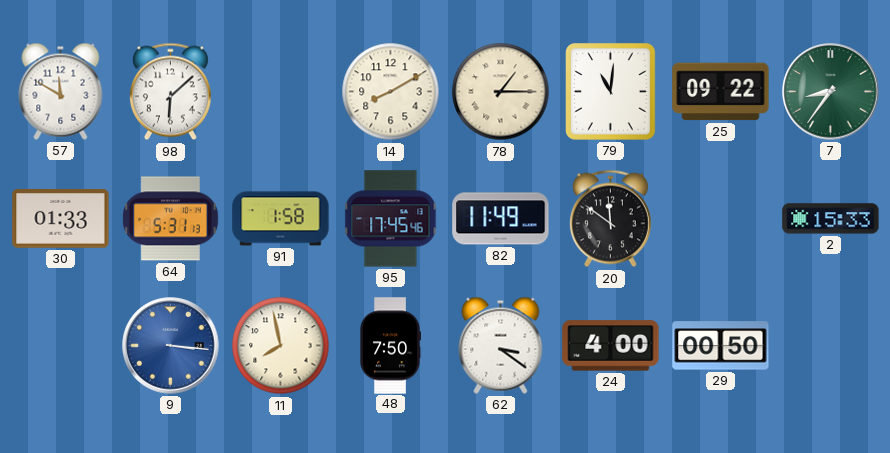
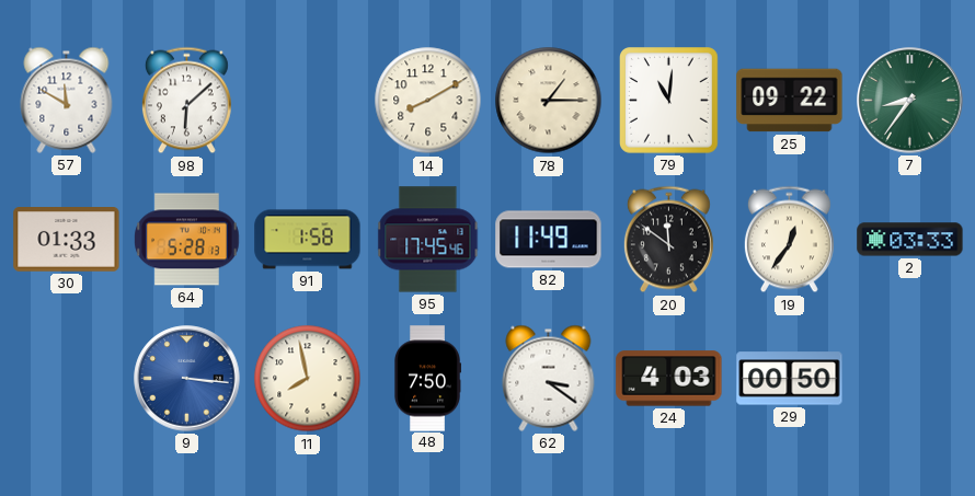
64: 5:31 -> 5:28 (187, 240)
19: none -> 12:36 (789, 240)
2: 15:33 -> 03:33 (910, 240)
24: 4:00 -> 4:03 (669, 379)
